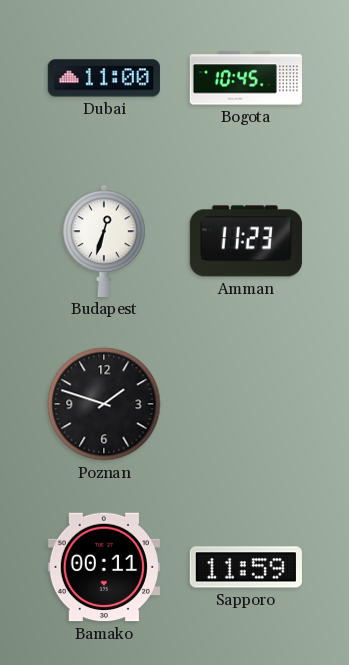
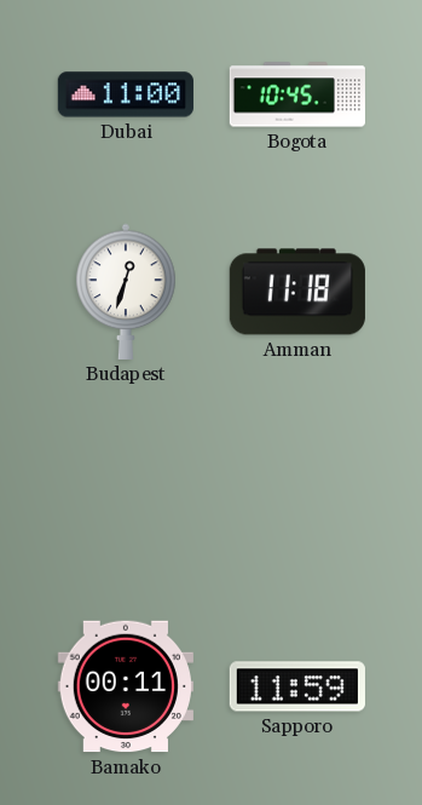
Amman: 11:23 -> 11:18 (297, 292)
Poznan: 1:48 -> none (104, 404)
